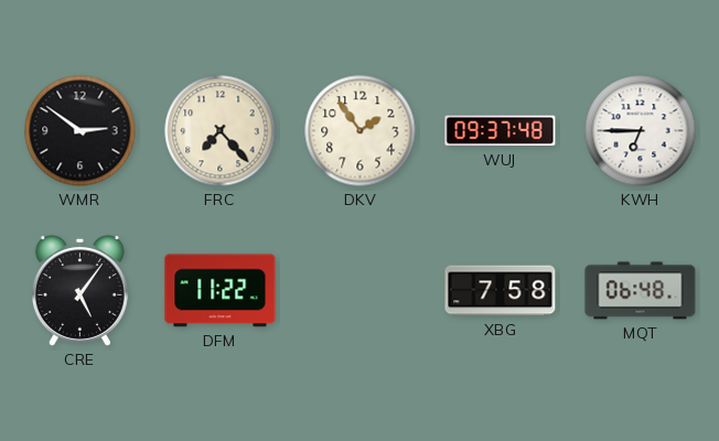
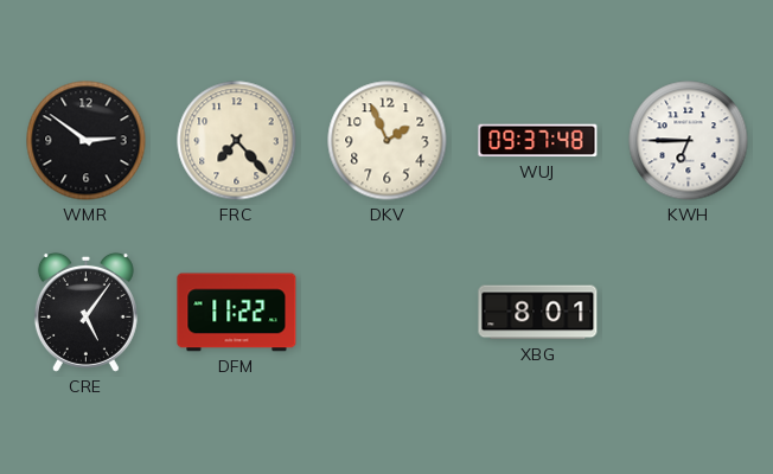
DKV: 1:54 -> 1:56 (388, 141)
XBG: 7:58 -> 8:01 (538, 313)
MQT: 06:48 -> none (641, 291)
